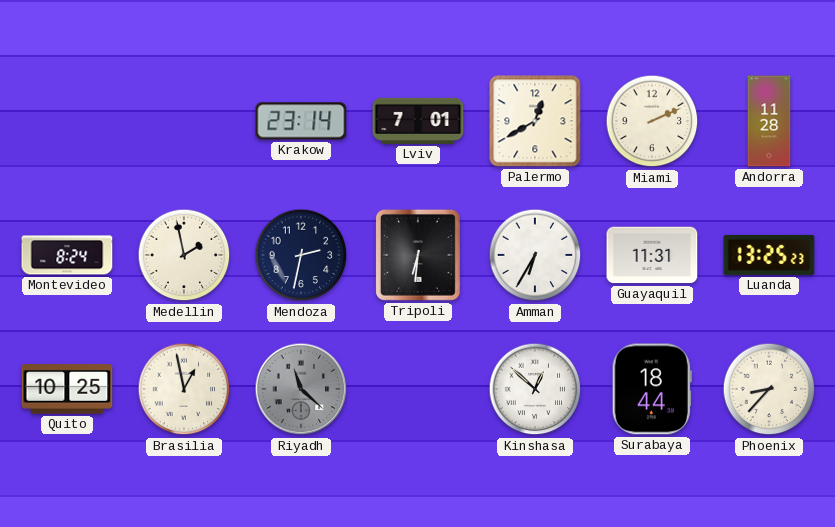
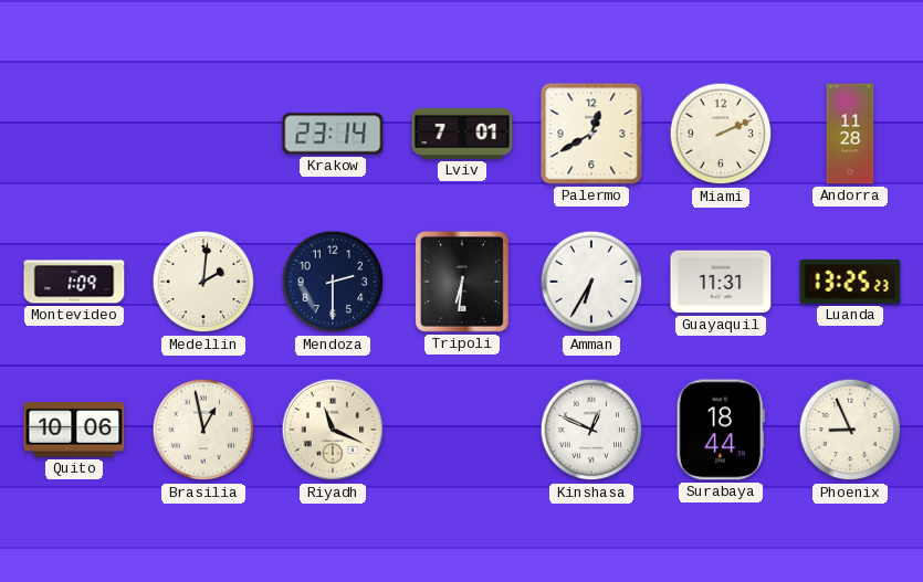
Montevideo: 8:24 -> 1:09 (74, 282)
Medellin: 1:58 -> 2:01 (203, 282)
Mendoza: 2:32 -> 2:30 (333, 282)
Quito: 10:25 -> 10:06 (74, 430)
Riyadh: 11:22 -> 11:19 (333, 430)
Riyadh dial: grey -> cream (333, 430)
Kinshasa: 12:52 -> 12:49 (591, 430)
Phoenix: 8:37 -> 8:56 (850, 430)
